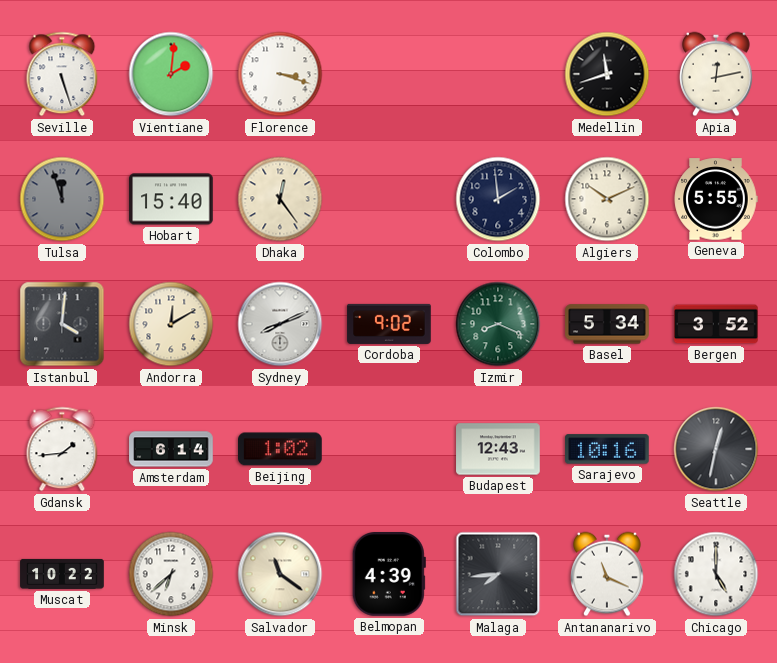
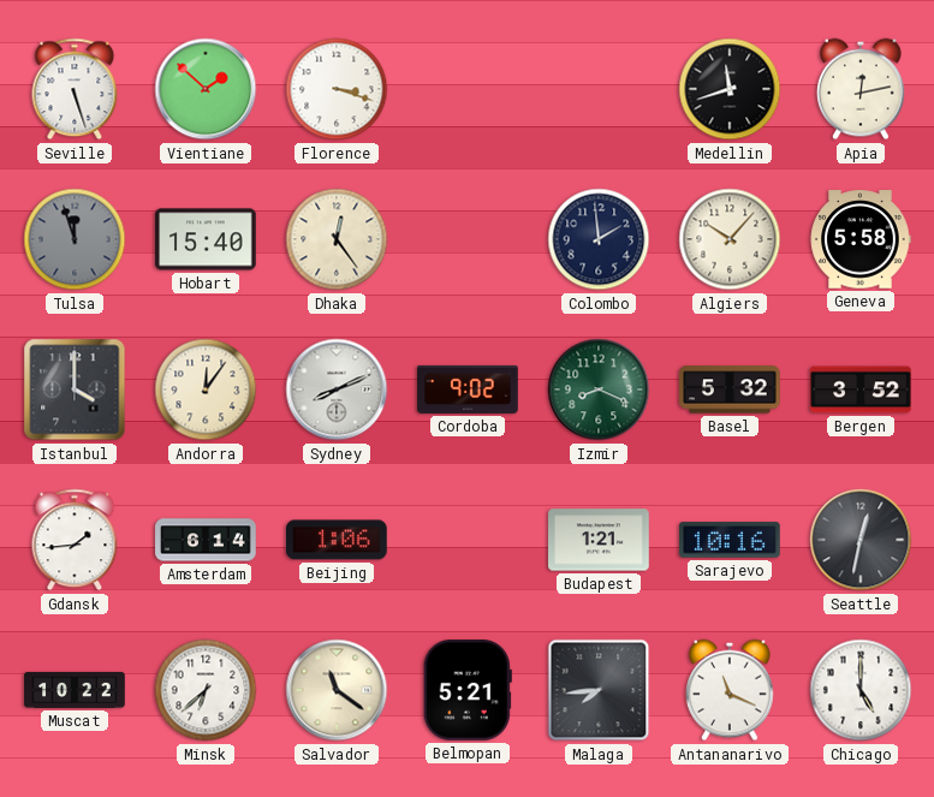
Vientiane: 2:01 -> 1:52 (206, 89)
Algiers: 10:11 -> 10:07 (730, 239)
Geneva: 5:55 -> 5:58 (861, 239)
Istanbul: 4:01 -> 4:00 (75, 389)
Andorra: 12:10 -> 12:06 (206, 389)
Basel: 5:34 -> 5:32 (730, 389)
Beijing: 1:02 -> 1:06 (337, 540)
Budapest: 12:43 -> 1:21 (599, 540)
Belmopan: 4:39 -> 5:21 (468, 691)
